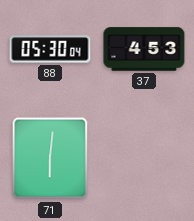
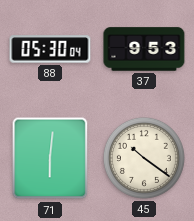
37: 4:53 -> 9:53 (144, 49)
45: none -> 10:21 (144, 158)
